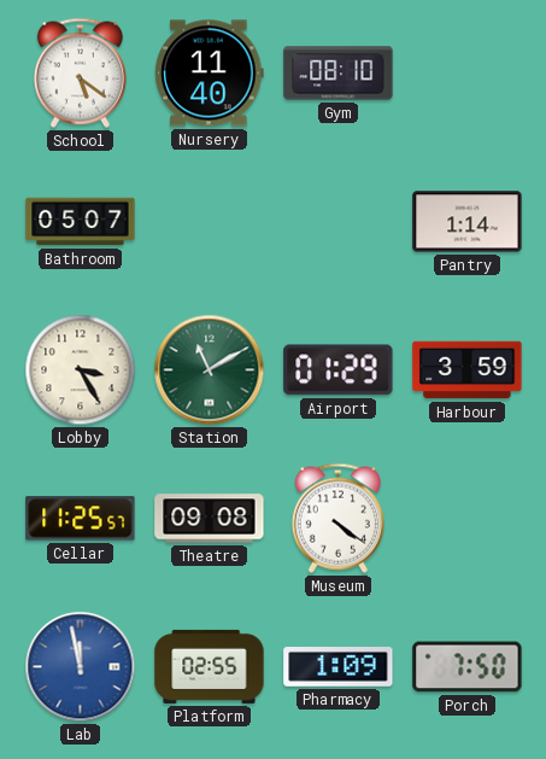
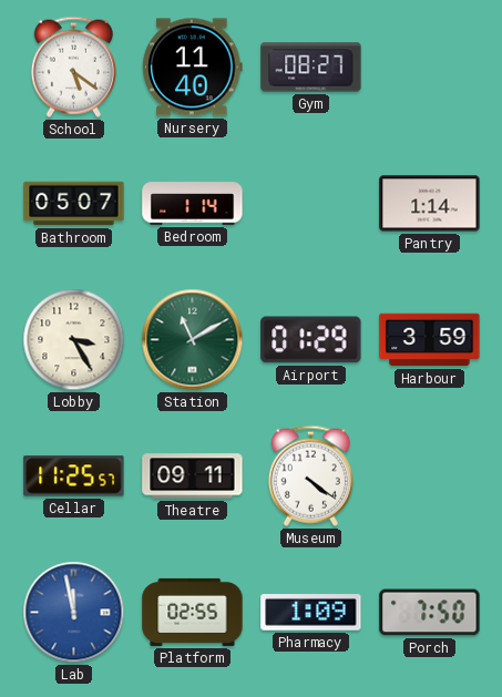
Gym: 08:10 -> 08:27 (311, 68)
Bedroom: none -> 1:14 (193, 204)
Theatre: 09:08 -> 09:11 (193, 476)
